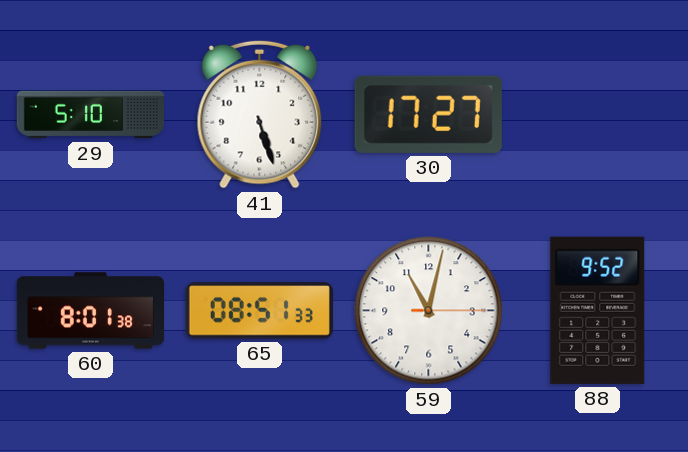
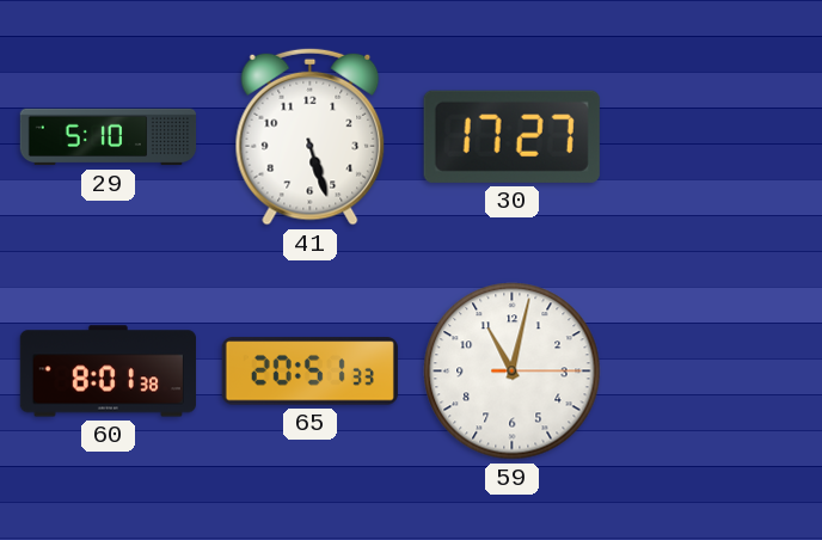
65: 08:51 -> 20:51 (309, 372)
88: 9:52 -> none (598, 310)
